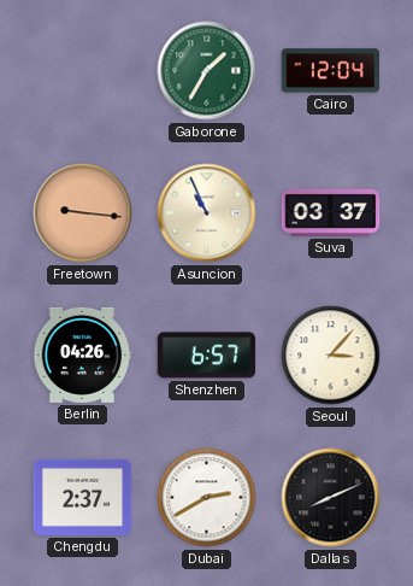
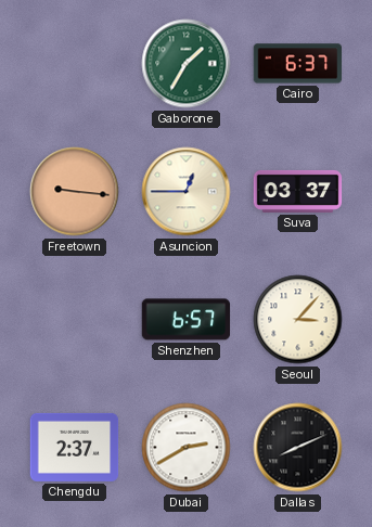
Cairo: 12:04 -> 6:37 (298, 64)
Asuncion: 10:56 -> 12:45 (187, 192)
Berlin: 04:26 -> none (83, 354)
